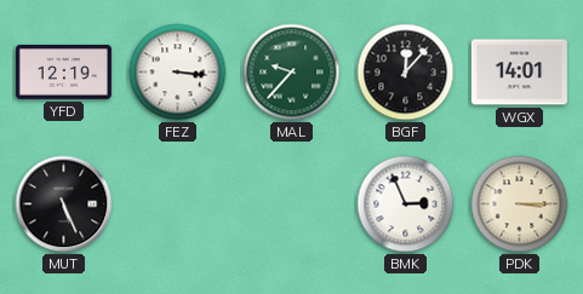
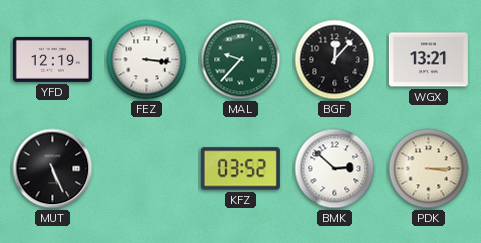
WGX: 14:01 -> 13:21 (428, 60)
KFZ: none -> 03:52 (240, 169)
BMK: 2:56 -> 2:52 (335, 169)
